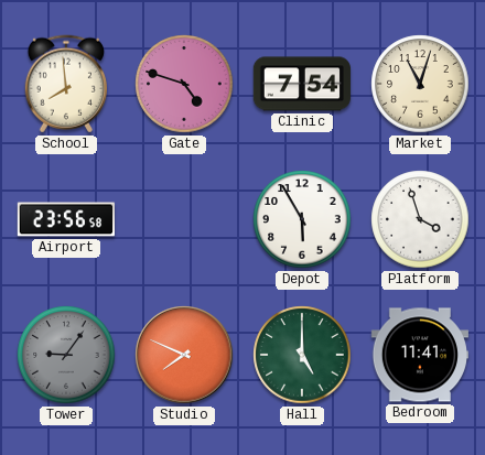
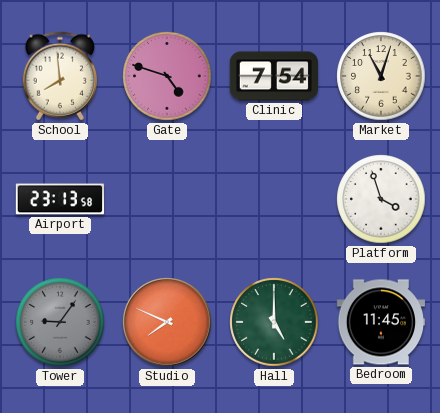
Airport: 23:56 -> 23:13 (59, 199)
Depot: 5:55 -> none (302, 219)
Bedroom: 11:41 -> 11:45 (380, 322)
